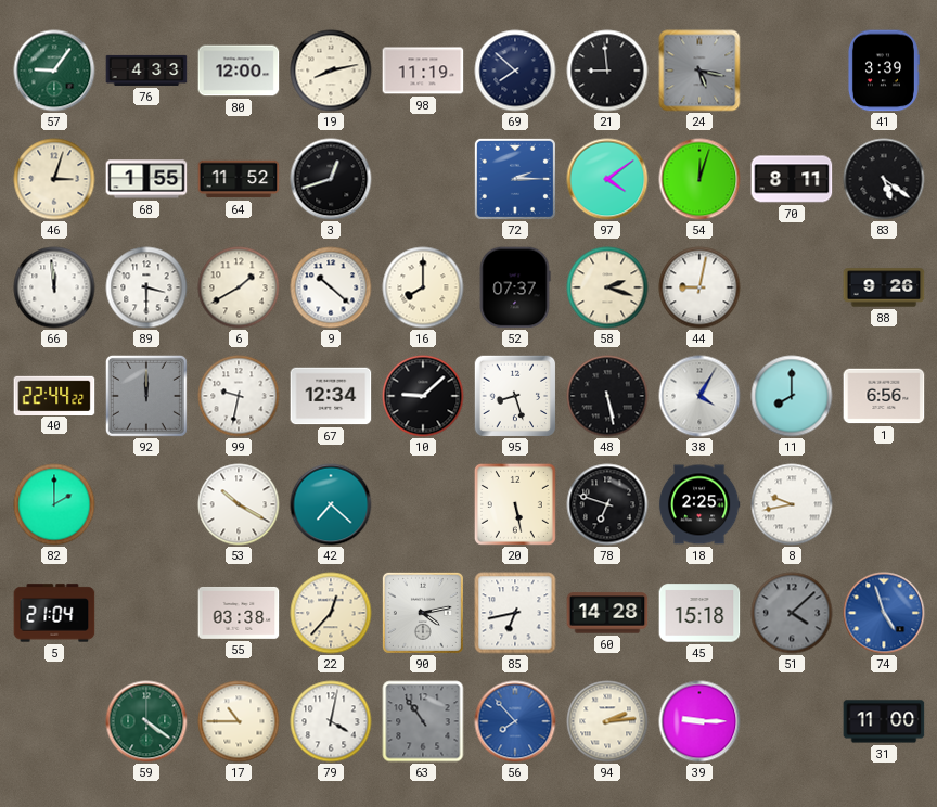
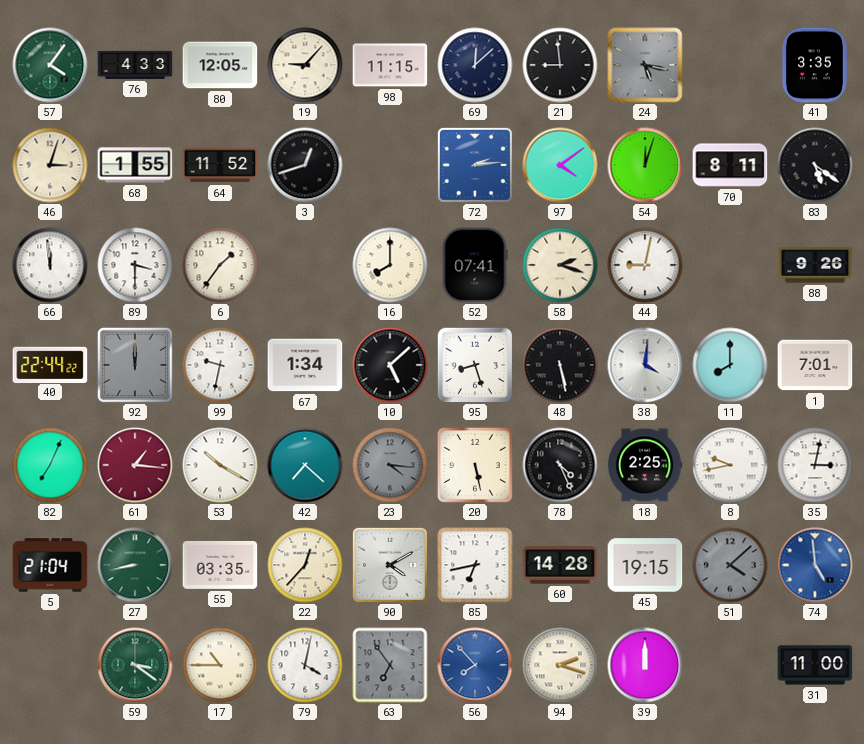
57: 9:06 -> 4:06 (50, 65)
80: 12:00 -> 12:05 (220, 65)
19: 8:13 -> 9:07 (305, 65)
98: 11:19 -> 11:15 (390, 65)
69: 7:52 -> 12:08 (475, 65)
41: 3:39 -> 3:35 (814, 65)
72: 2:15 -> 2:14 (475, 165)
6: 1:40 -> 1:36 (220, 265)
9: 10:22 -> none (331, 287)
52: 07:37 -> 07:41 (475, 265)
67: 12:34 -> 1:34 (305, 365)
10: 9:08 -> 5:08 (390, 365)
38: 4:05 -> 4:01 (645, 365)
1: 6:56 -> 7:01 (815, 365)
82: 2:00 -> 7:04 (50, 465)
61: none -> 1:16 (135, 465)
23: none -> 4:16 (390, 465)
78: 6:48 -> 4:26 (560, 465)
35: none -> 3:02 (815, 465)
27: none -> 8:43 (135, 565)
55: 03:38 -> 03:35 (220, 565)
90: 4:13 -> 4:10 (390, 565)
45: 15:18 -> 19:15 (645, 565)
74: 4:57 -> 4:59 (815, 565)
59: 4:21 -> 3:21 (135, 665)
63: 10:54 -> 6:54 (390, 665)
94: 2:14 -> 2:18 (560, 665)
39: 9:15 -> 12:00 (645, 665)
